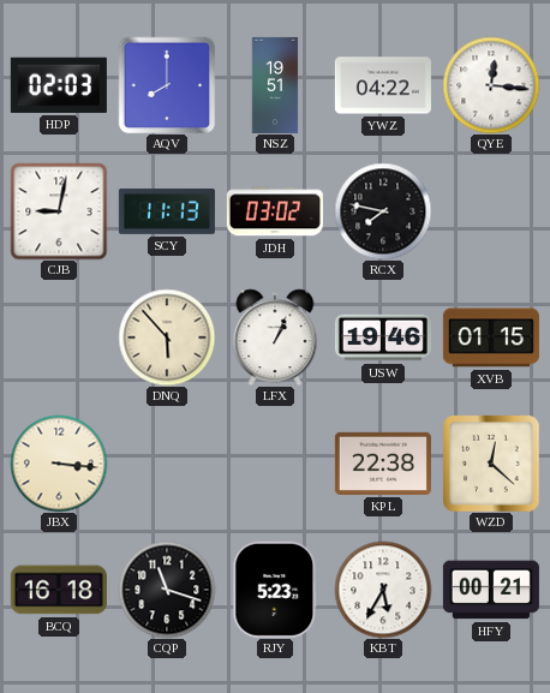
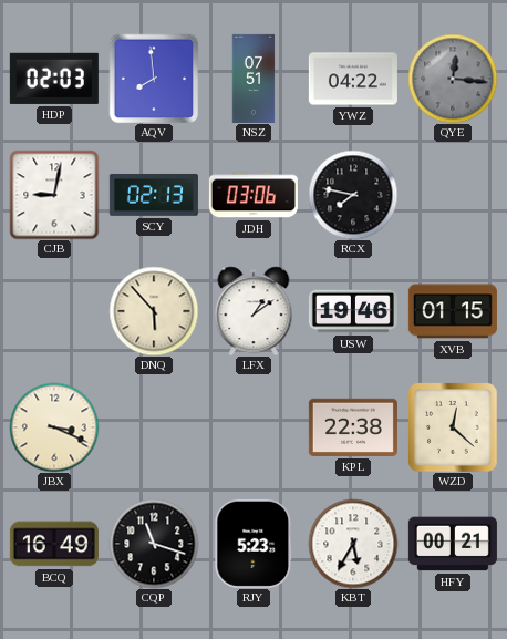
AQV: 8:00 -> 7:59 (154, 79)
NSZ: 19:51 -> 07:51 (253, 79)
QYE dial: white -> grey (453, 79)
SCY: 11:13 -> 02:13 (154, 195)
JDH: 03:02 -> 03:06 (253, 195)
LFX: 1:04 -> 1:09 (253, 311)
JBX: 3:16 -> 3:19 (54, 427)
BCQ: 16:18 -> 16:49 (54, 544)
